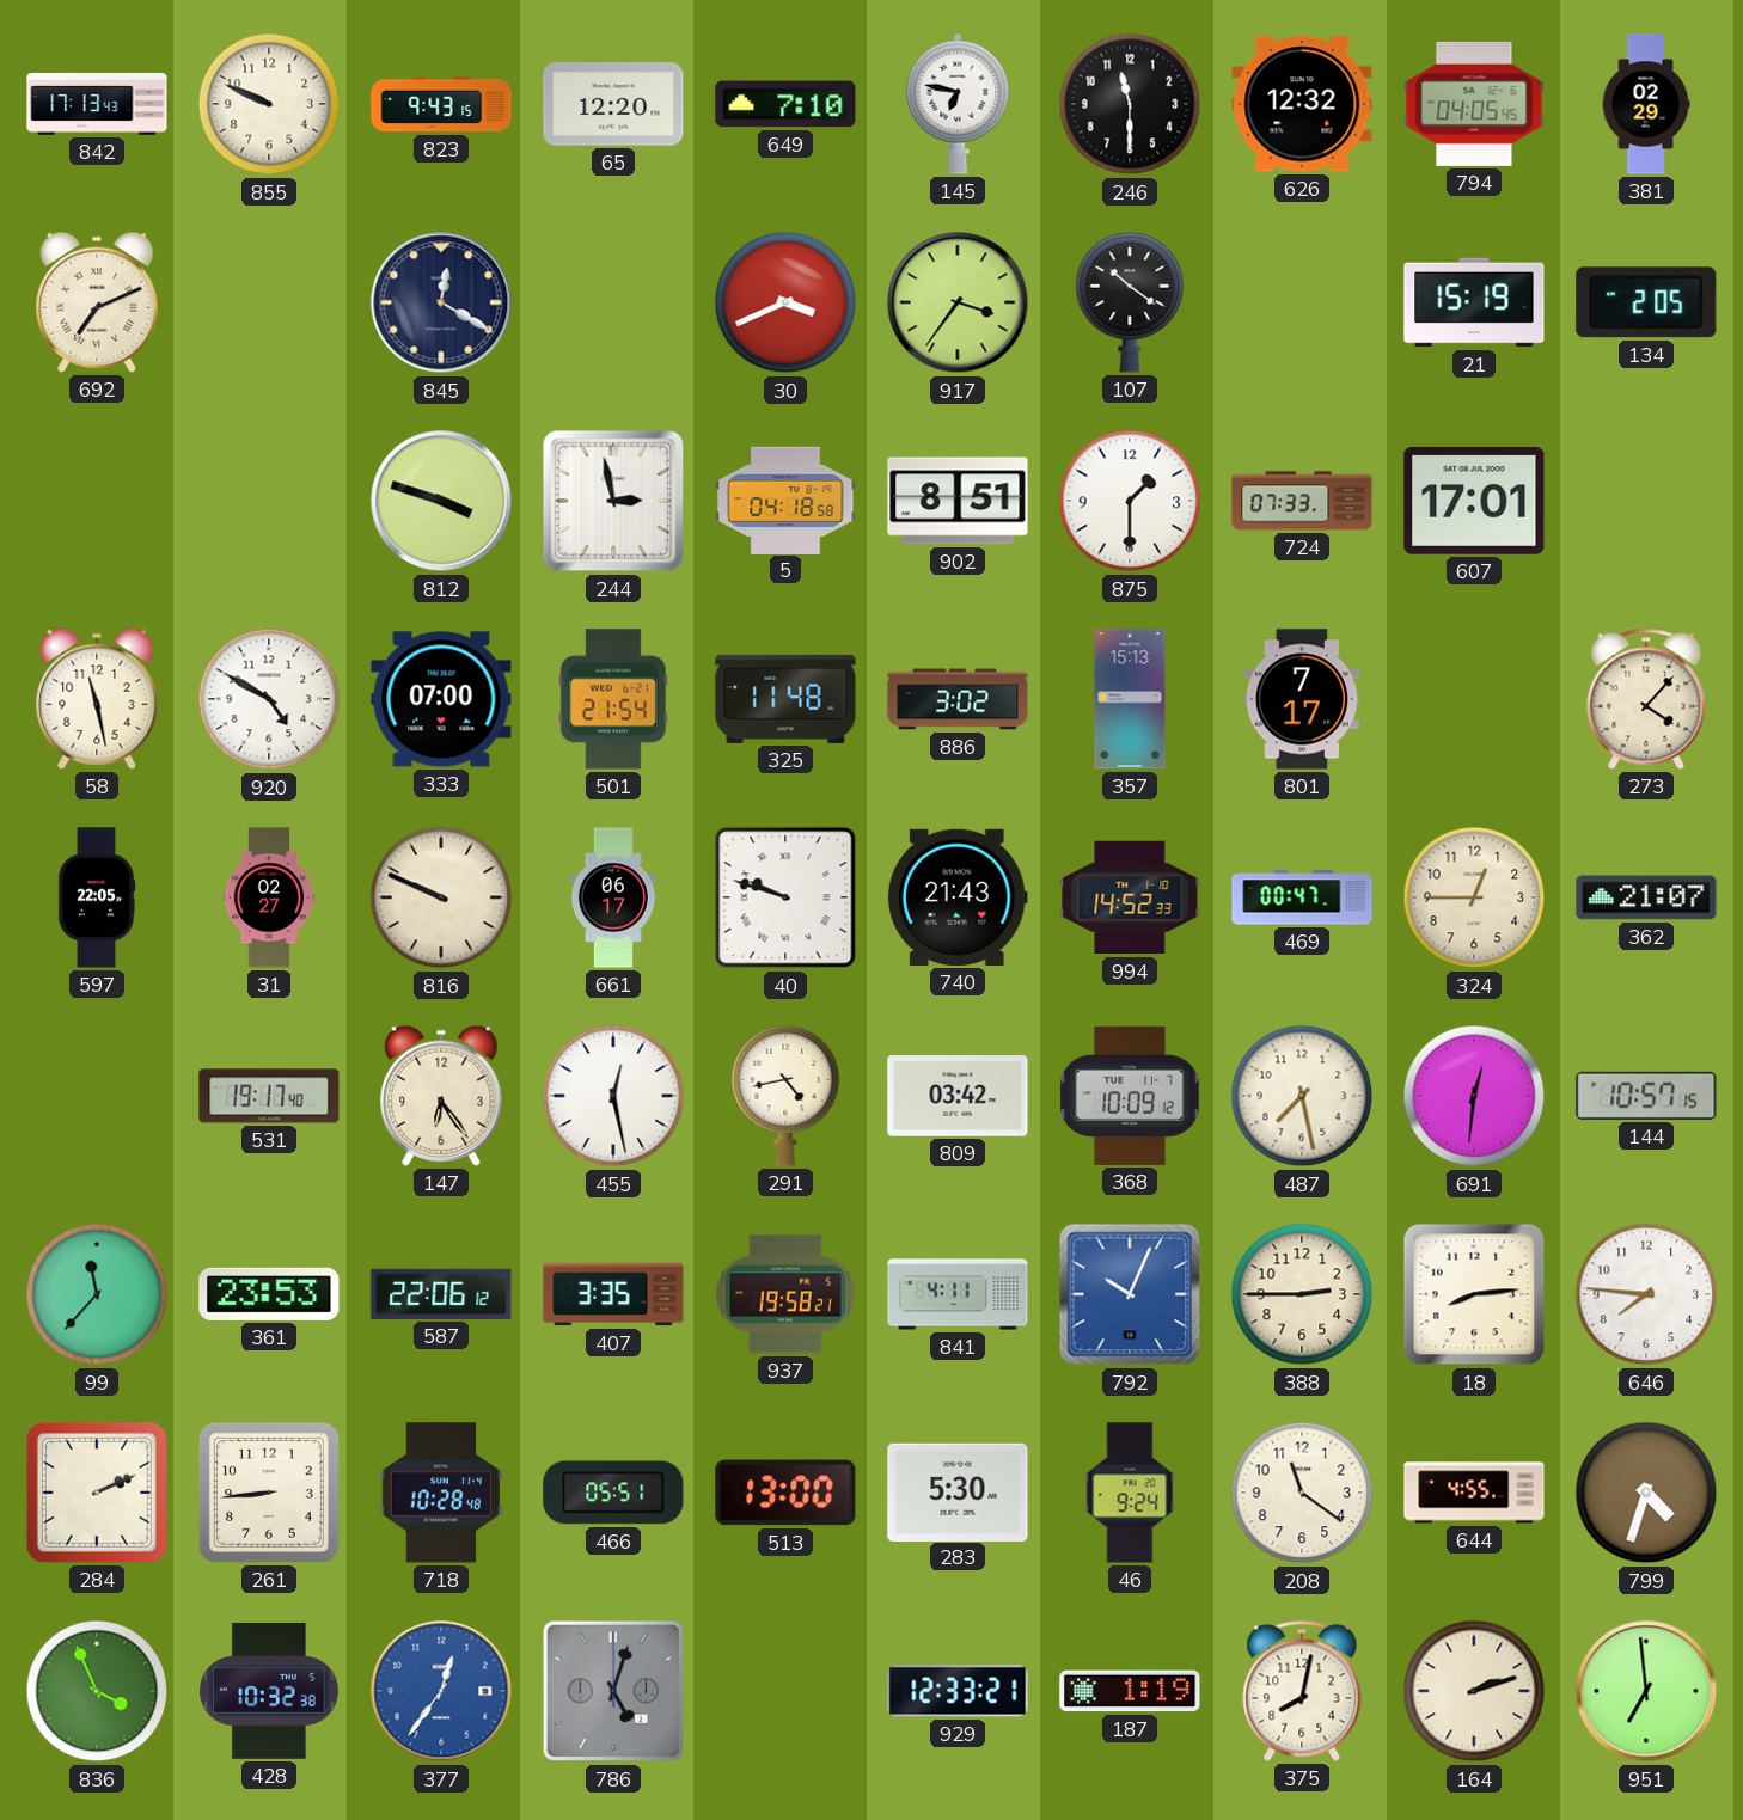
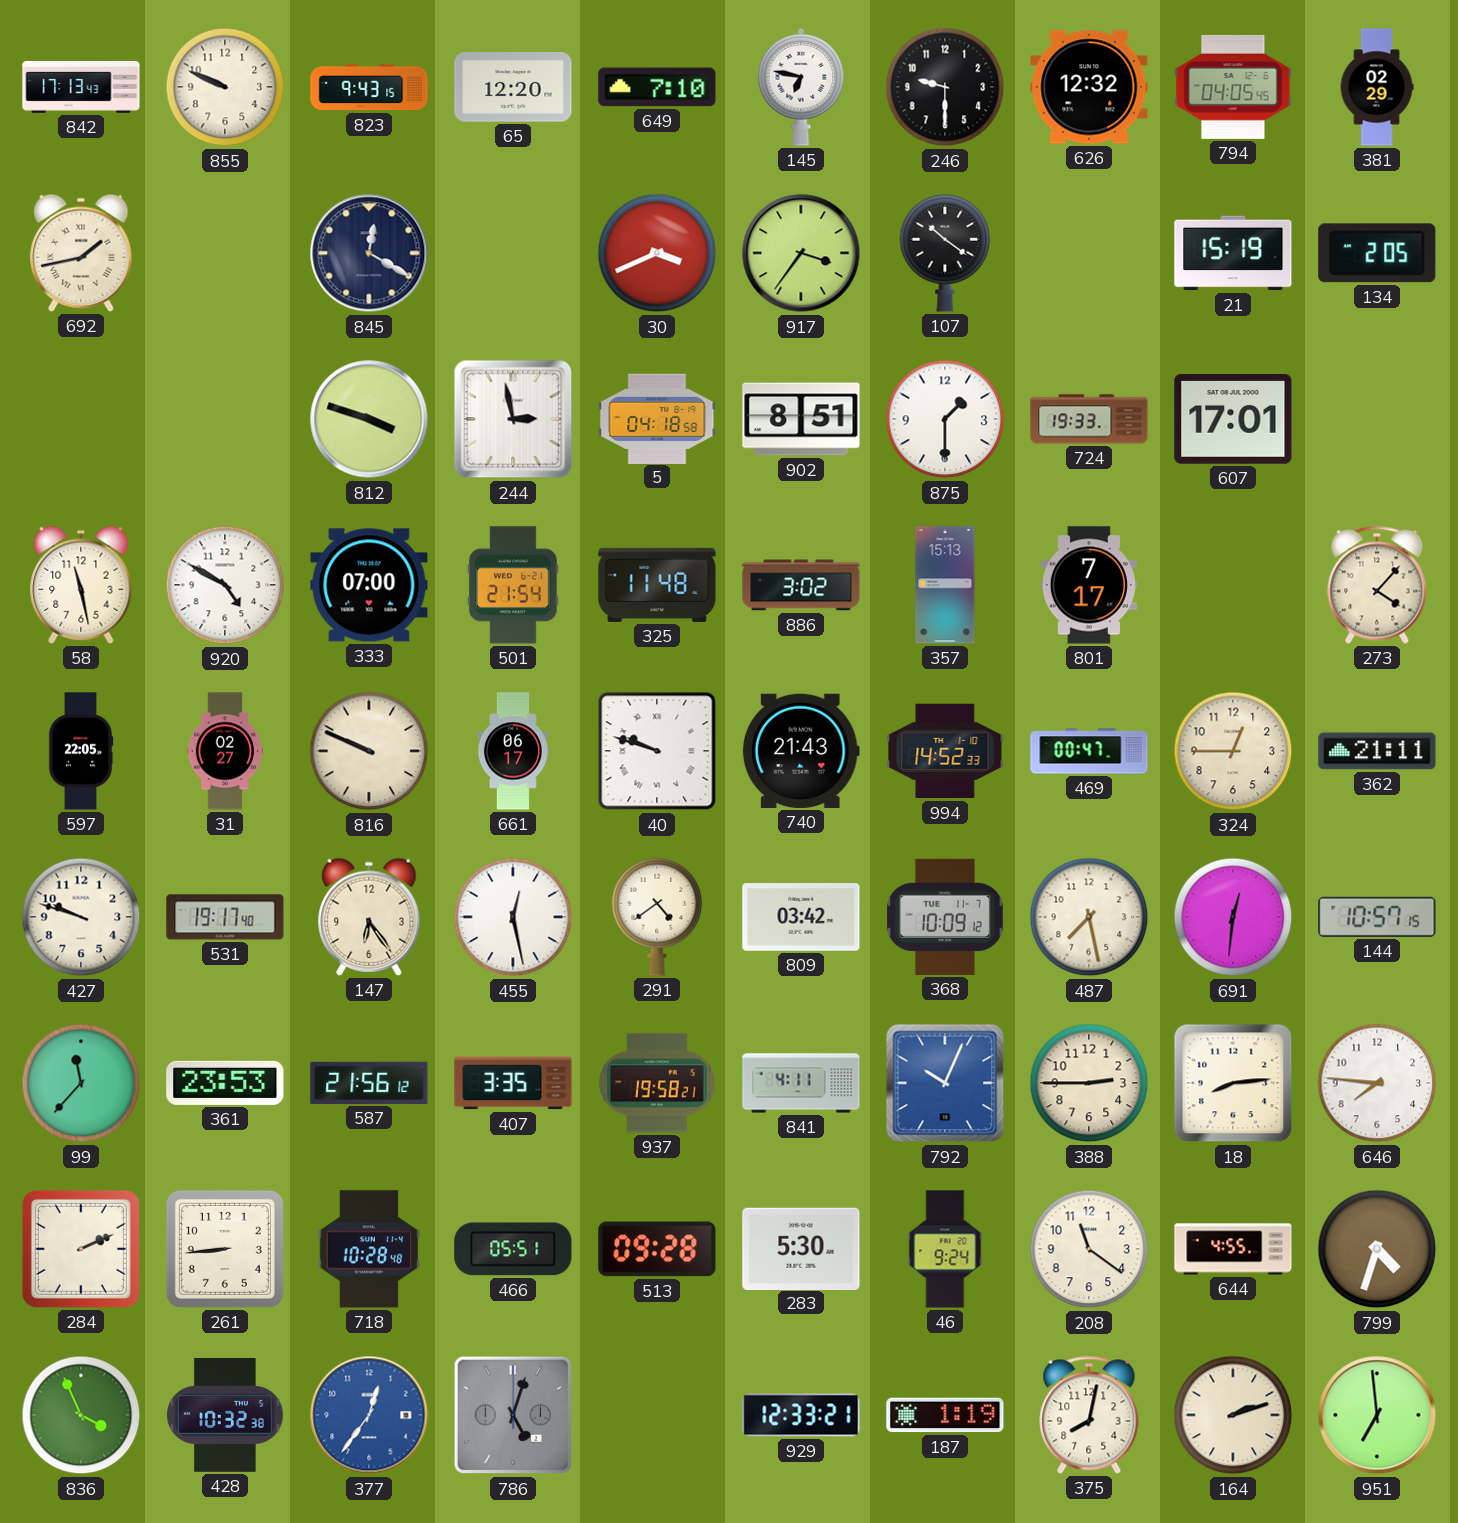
246: 11:30 -> 9:30 (945, 87)
692: 7:11 -> 1:43 (81, 253)
724: 07:33 -> 19:33 (1089, 419)
362: 21:07 -> 21:11 (1377, 751)
427: none -> 9:48 (81, 917)
291: 4:43 -> 4:39 (657, 917)
587: 22:06 -> 21:56 (369, 1083)
513: 13:00 -> 09:28 (657, 1249)
